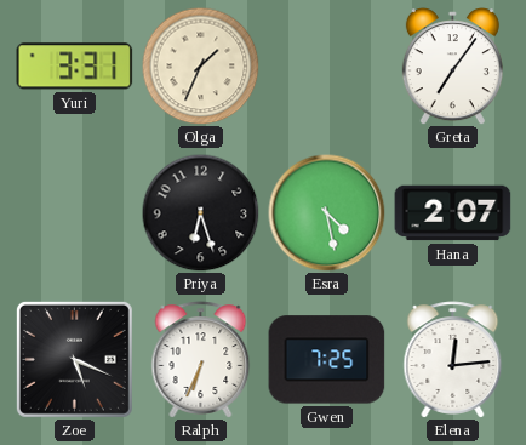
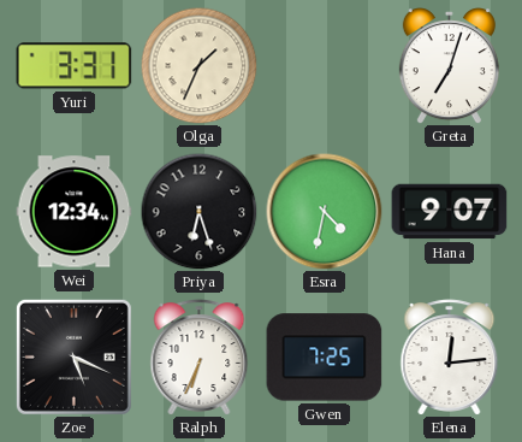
Greta: 7:06 -> 7:03 (449, 66)
Wei: none -> 12:34 (75, 212)
Esra: 4:28 -> 4:32 (325, 212)
Hana: 2:07 -> 9:07 (450, 212)
